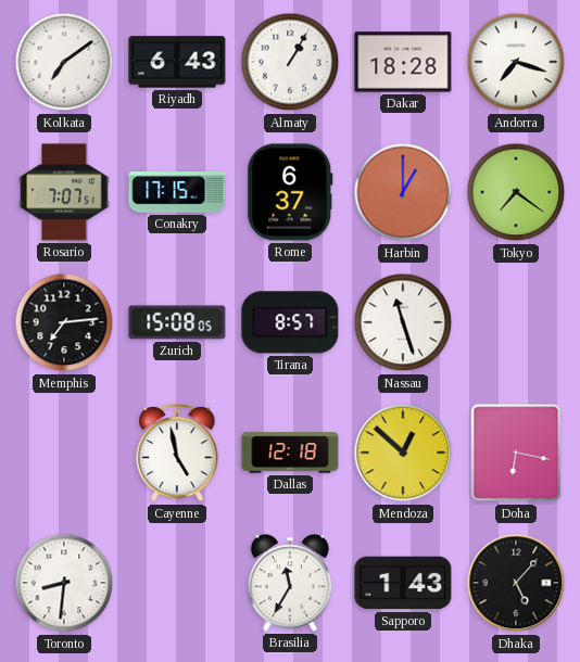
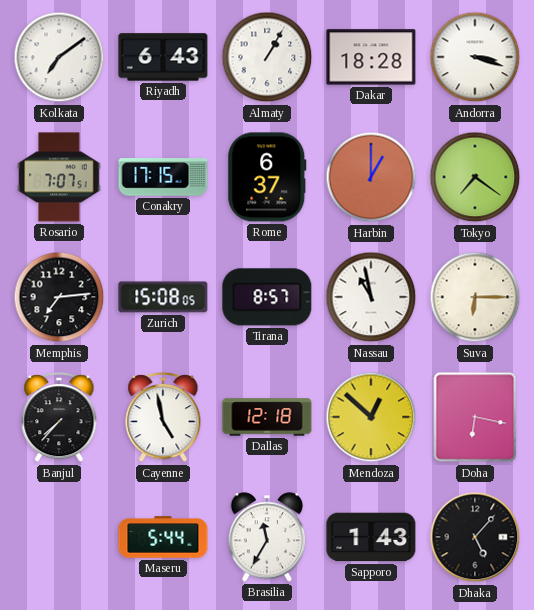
Andorra: 7:18 -> 3:18 (475, 57)
Nassau: 11:27 -> 10:58 (371, 297)
Suva: none -> 6:15 (475, 297)
Banjul: none -> 7:37 (59, 418)
Toronto: 8:31 -> none (64, 583)
Maseru: none -> 5:44 (163, 537)
